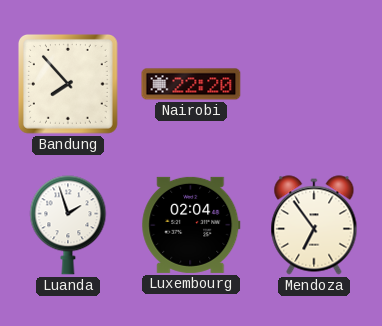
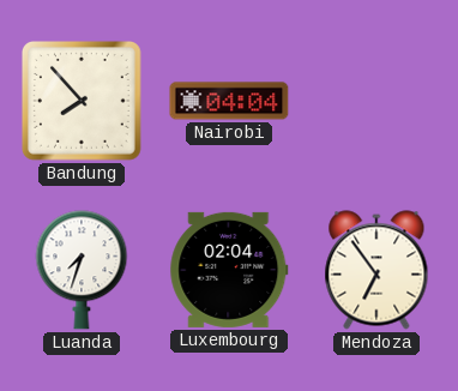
Nairobi: 22:20 -> 04:04 (229, 101)
Luanda: 1:57 -> 7:33 (82, 270)
